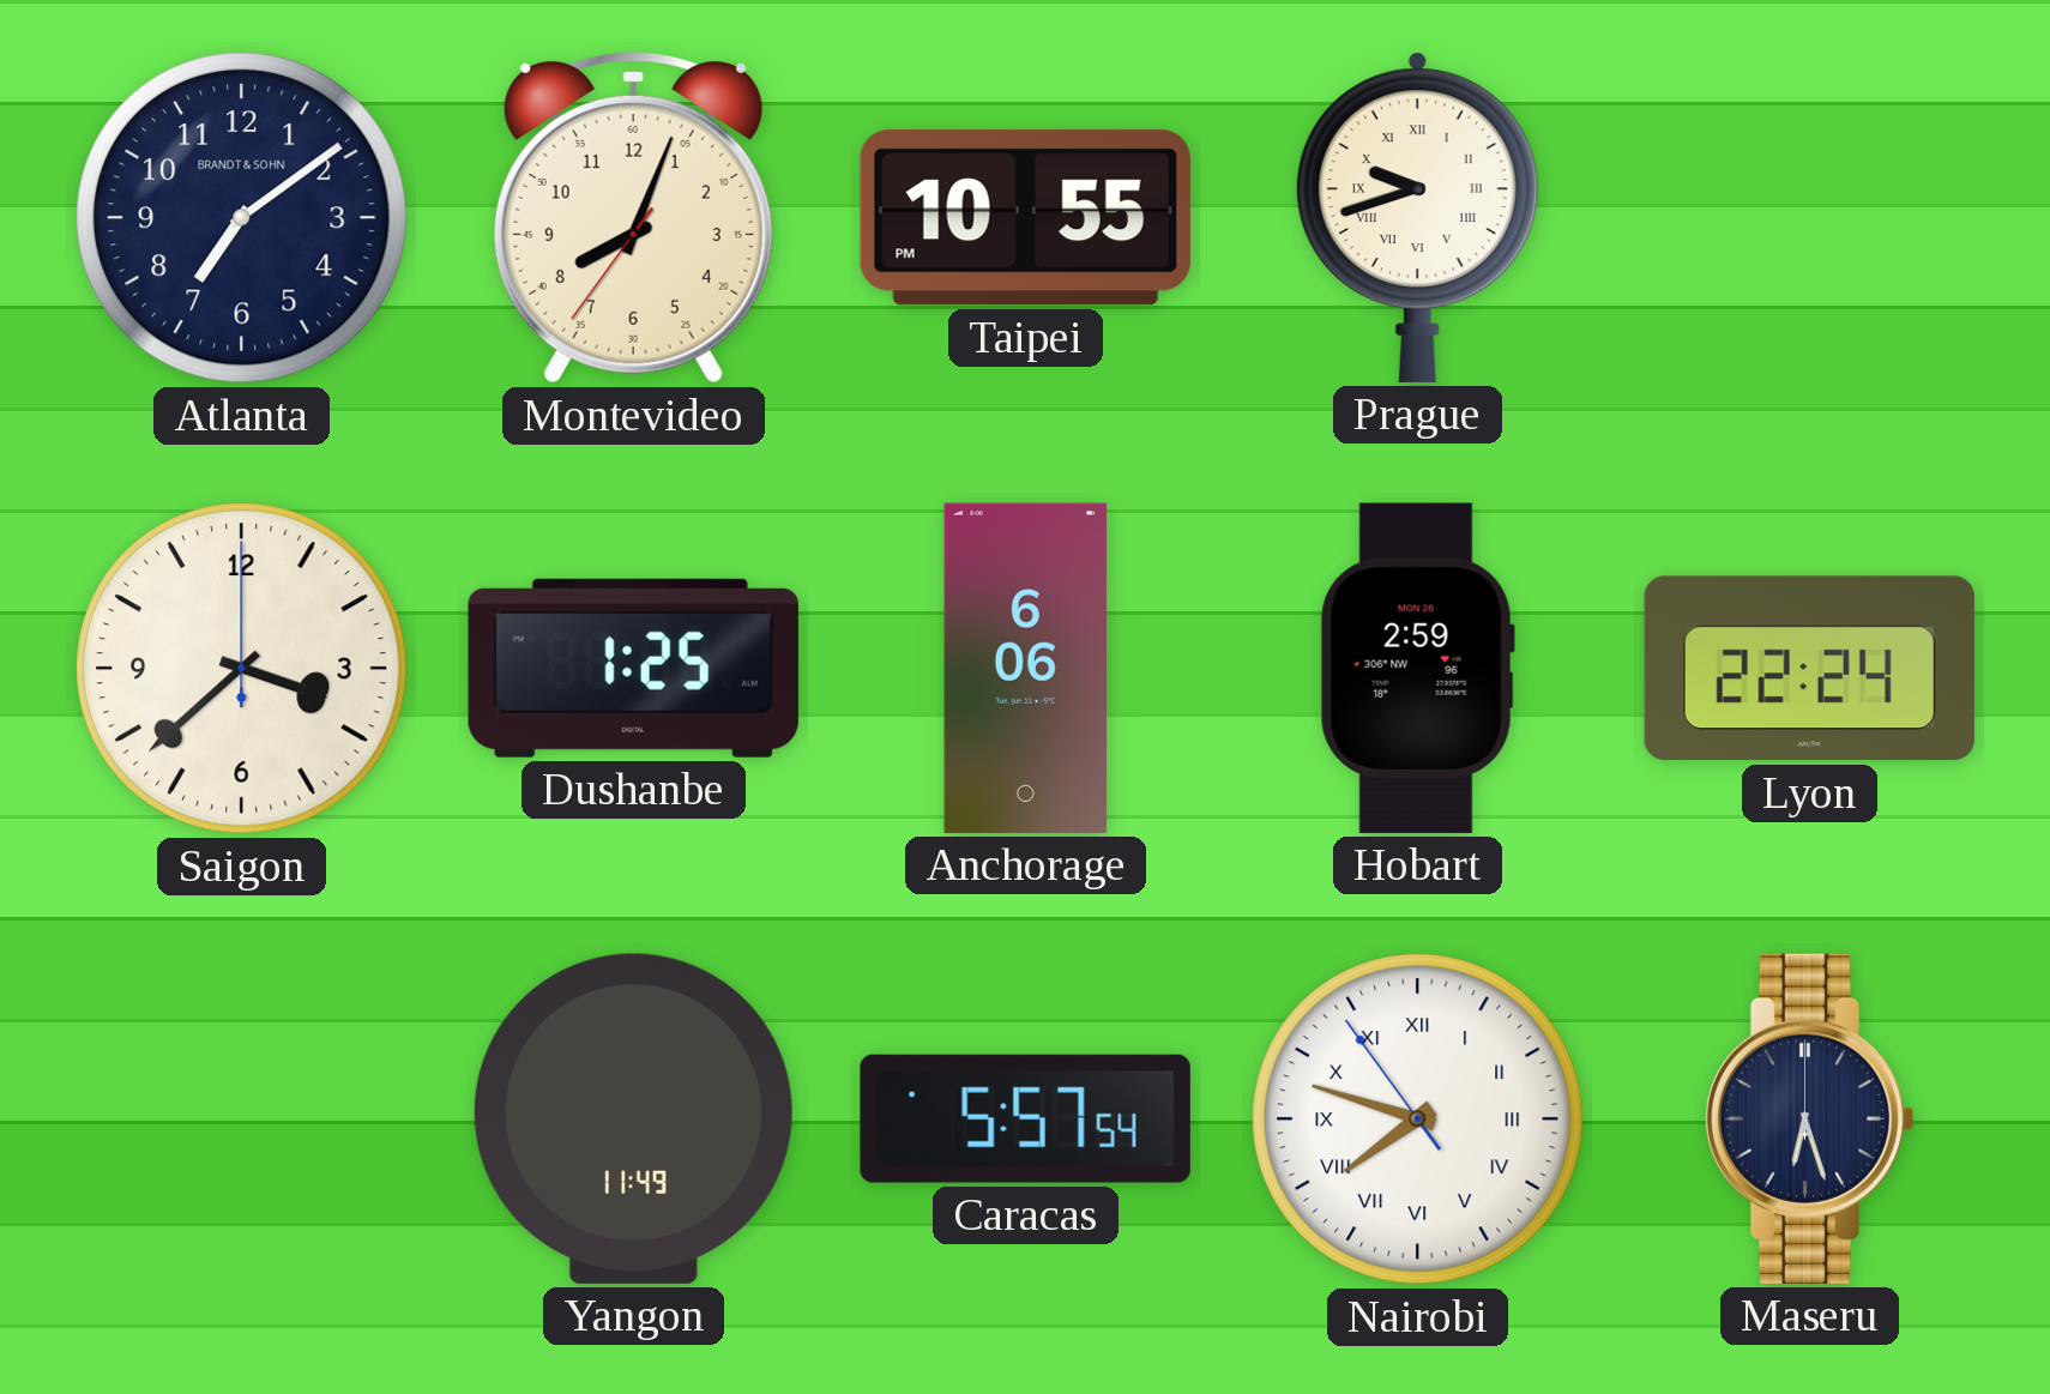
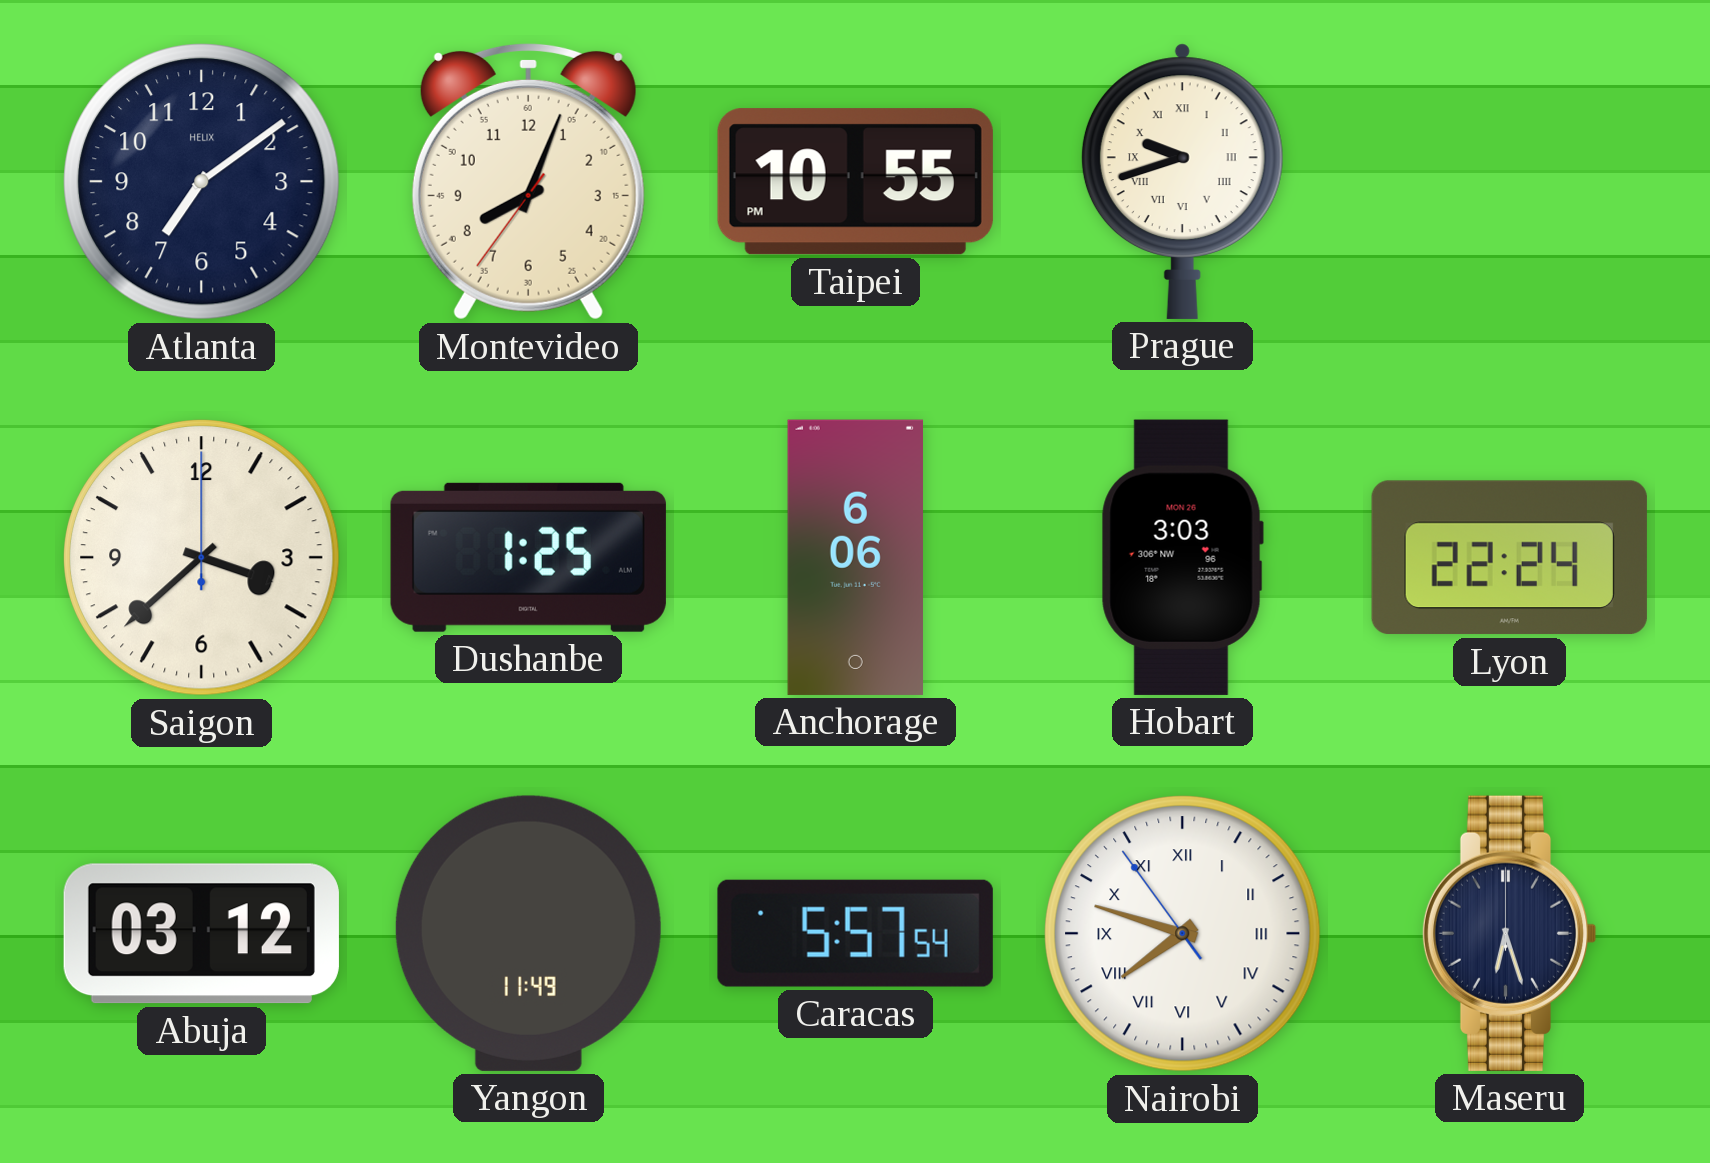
Atlanta brand: BRANDT & SOHN -> HELIX (202, 182)
Hobart: 2:59 -> 3:03 (1182, 557)
Abuja: none -> 03:12 (201, 934)
